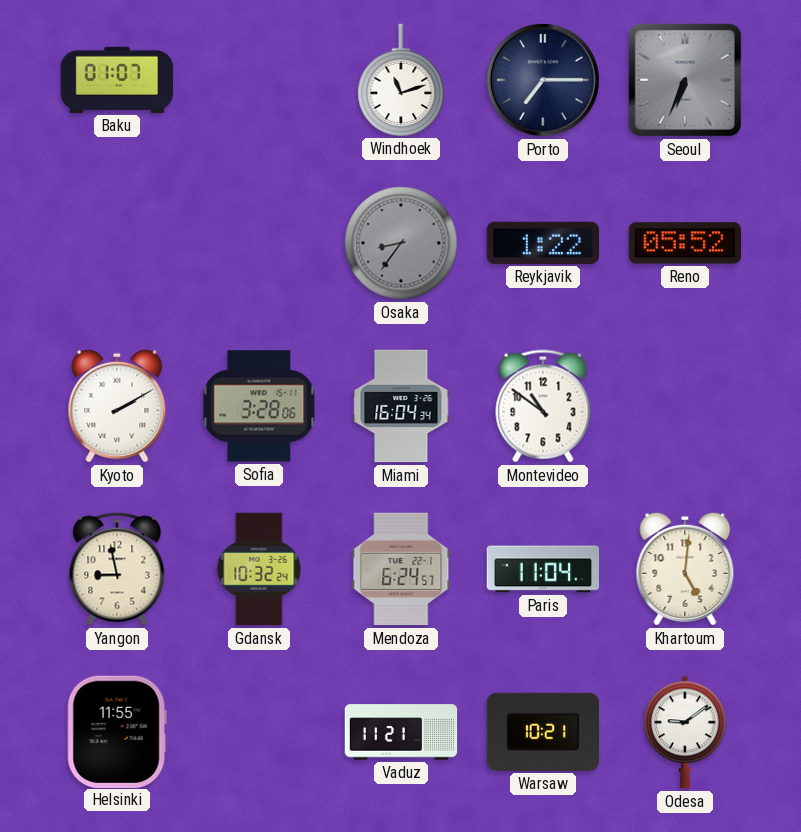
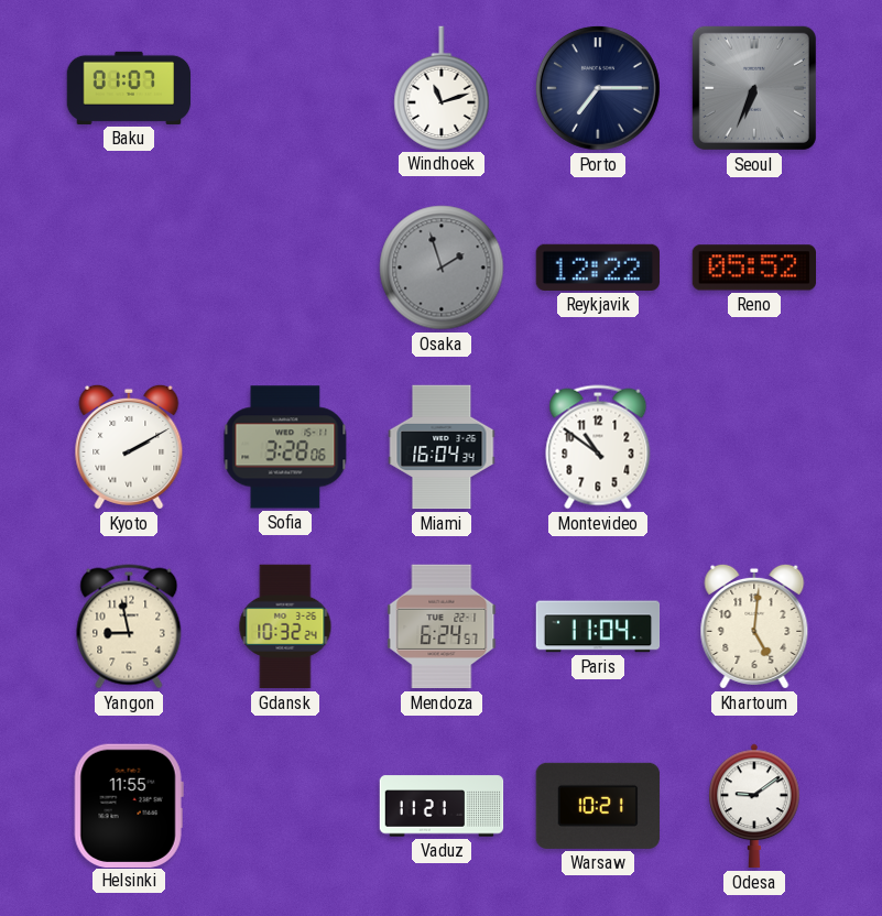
Osaka: 8:36 -> 1:57 (442, 268)
Reykjavik: 1:22 -> 12:22 (597, 268)
